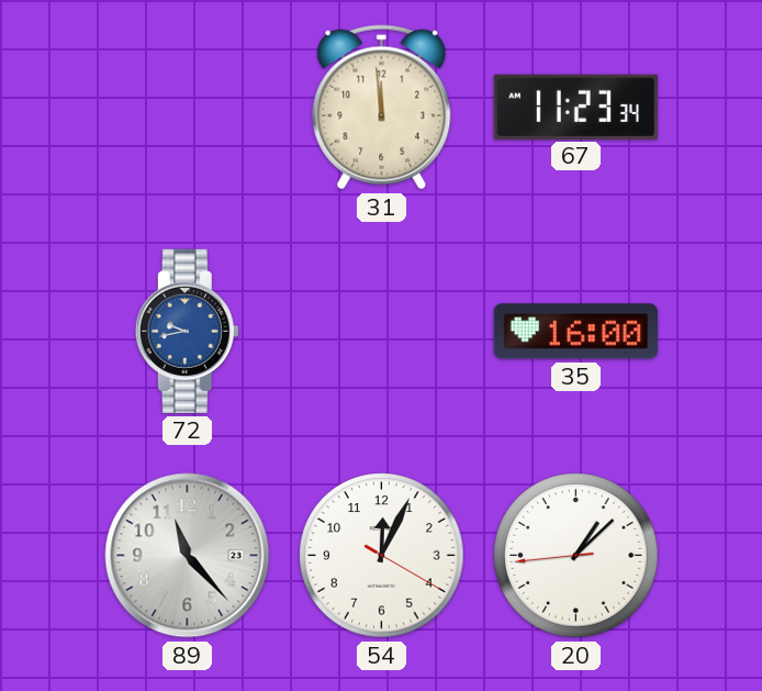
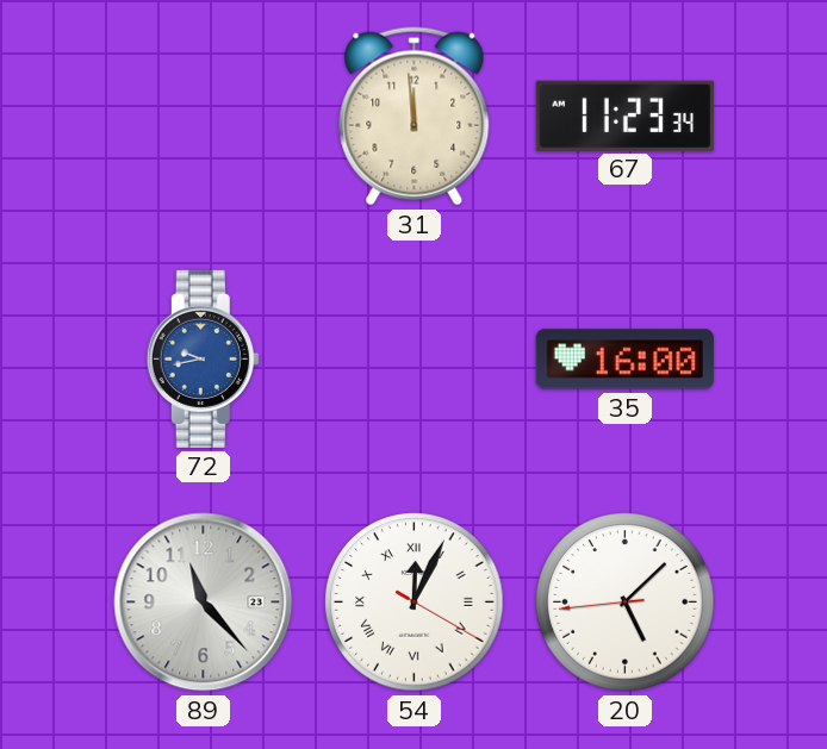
54 numerals: Arabic -> Roman (415, 603)
20: 1:07 -> 5:07 (626, 603)
